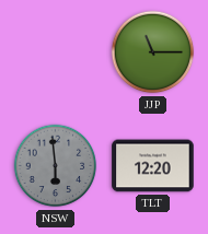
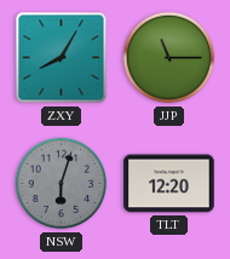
ZXY: none -> 8:05 (62, 58)
NSW: 5:59 -> 6:03 (62, 184)
